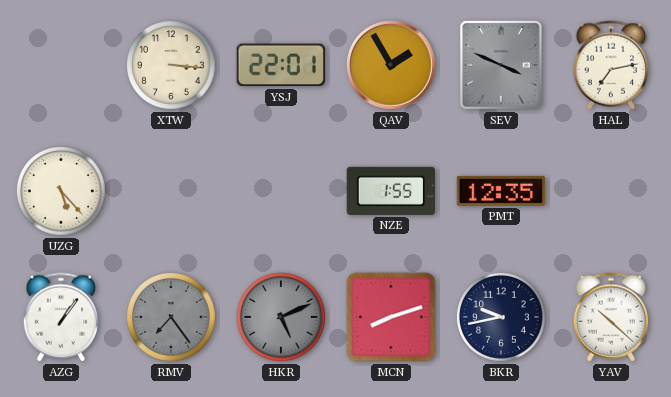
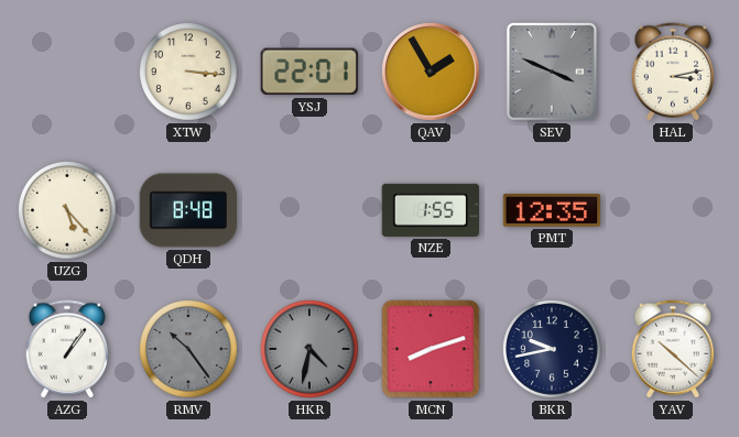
HAL: 7:13 -> 3:13 (673, 72)
QDH: none -> 8:48 (188, 210)
RMV: 7:24 -> 10:24 (189, 350)
HKR: 5:11 -> 4:32 (311, 350)
